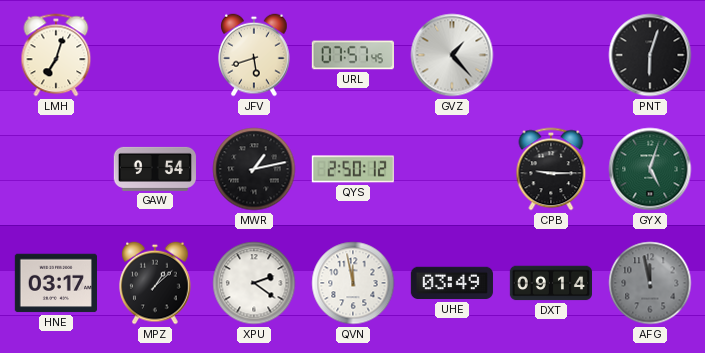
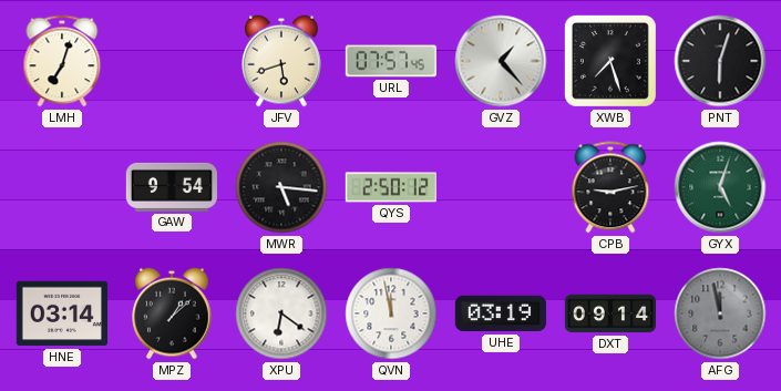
XWB: none -> 7:27 (610, 61)
MWR: 1:13 -> 5:16 (281, 187)
CPB: 9:15 -> 9:13 (610, 187)
HNE: 03:17 -> 03:14 (61, 313)
XPU: 2:21 -> 6:21 (281, 313)
UHE: 03:49 -> 03:19 (501, 313)
